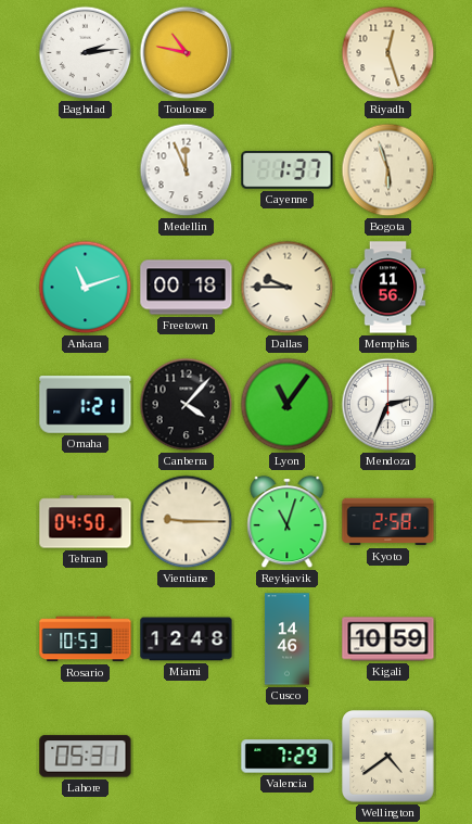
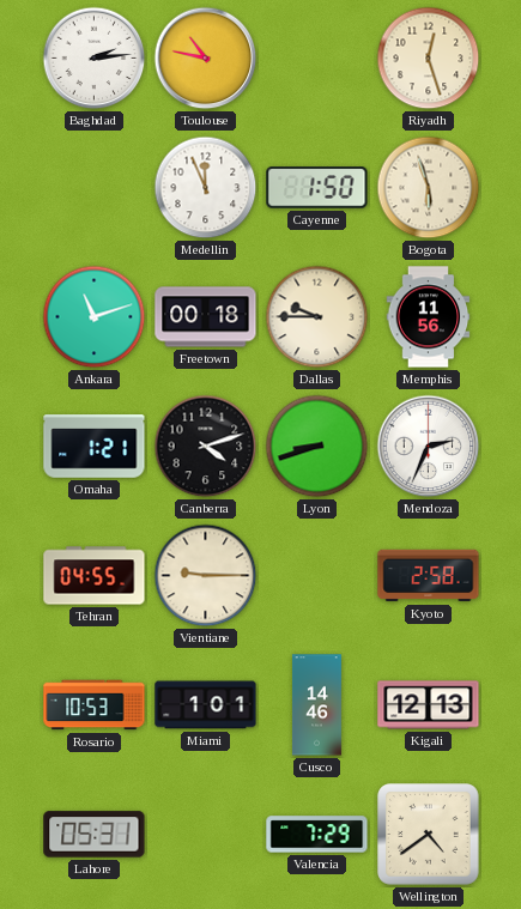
Cayenne: 1:37 -> 1:50 (317, 188)
Canberra: 4:07 -> 4:12 (206, 447)
Lyon: 11:06 -> 8:42 (317, 447)
Tehran: 04:50 -> 04:55 (95, 576)
Reykjavik: 11:03 -> none (288, 522)
Miami: 12:48 -> 1:01 (206, 705)
Kigali: 10:59 -> 12:13 (429, 705)
